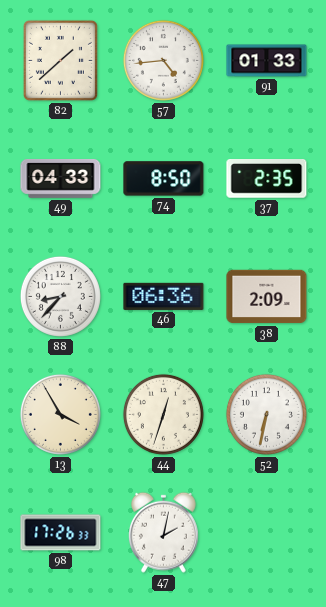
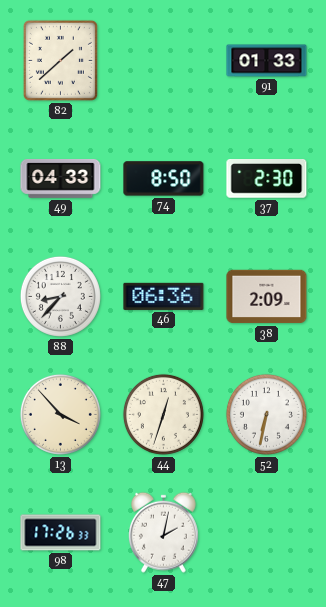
57: 4:44 -> none (163, 60)
37: 2:35 -> 2:30 (267, 179)
13: 3:55 -> 3:53 (60, 414)
